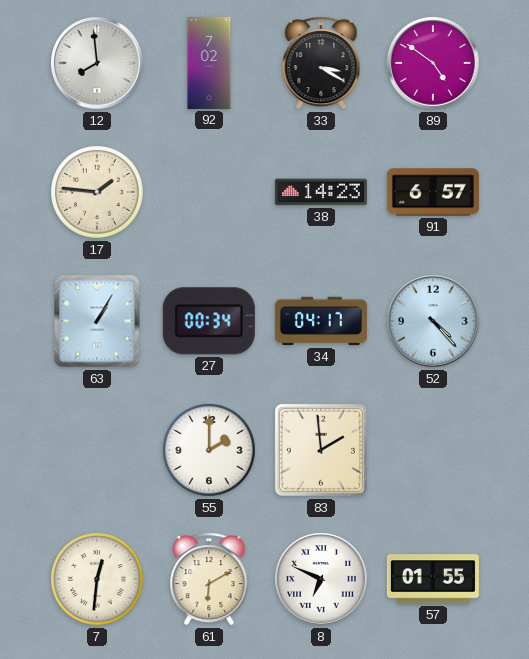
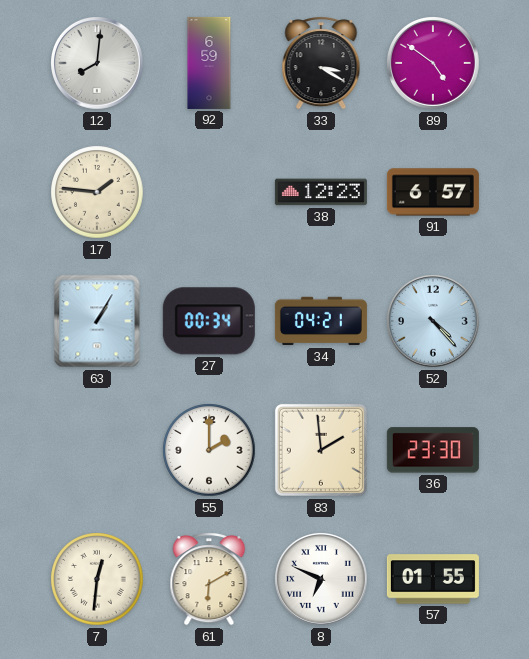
12: 7:59 -> 8:01 (98, 64)
92: 7:02 -> 6:59 (209, 63)
38: 14:23 -> 12:23 (321, 192)
34: 04:17 -> 04:21 (321, 321)
36: none -> 23:30 (433, 450)
